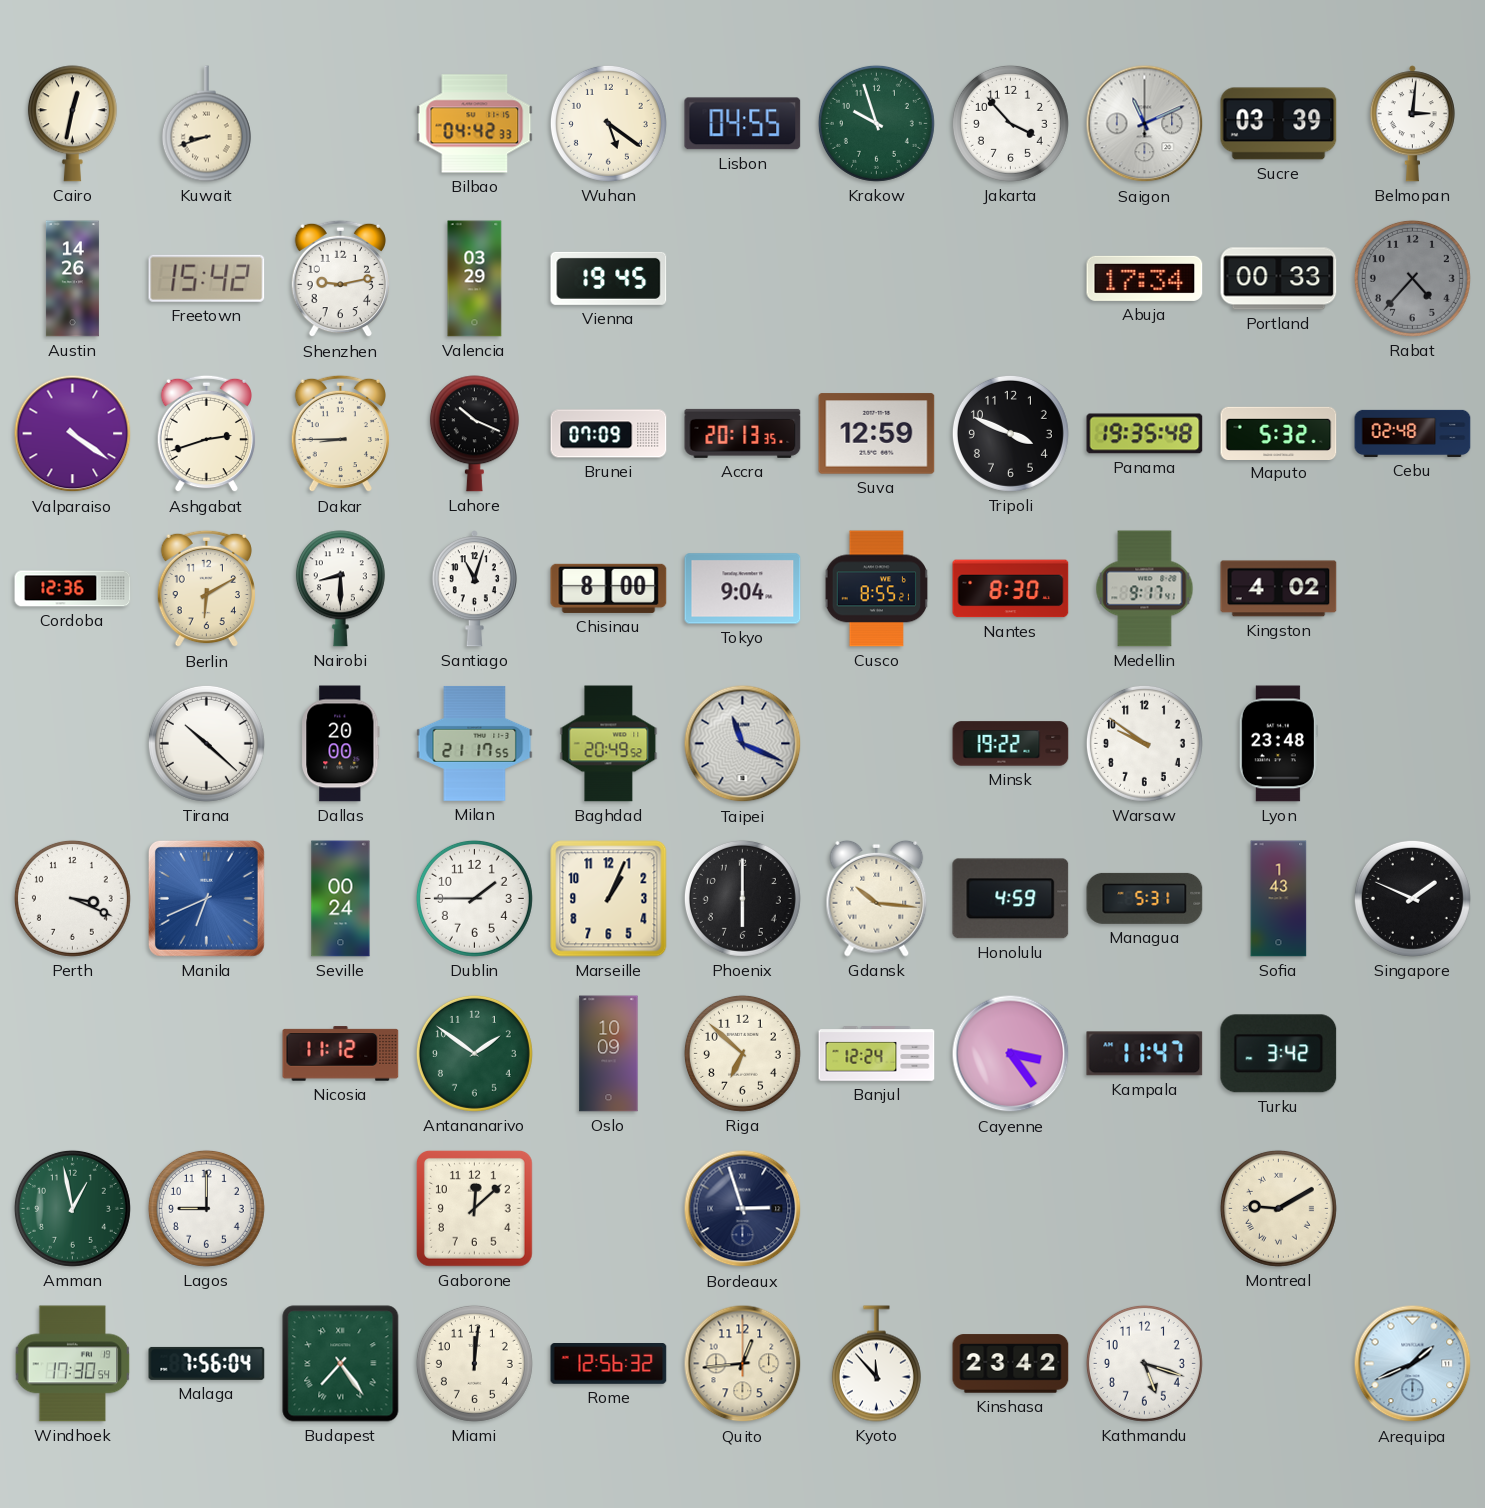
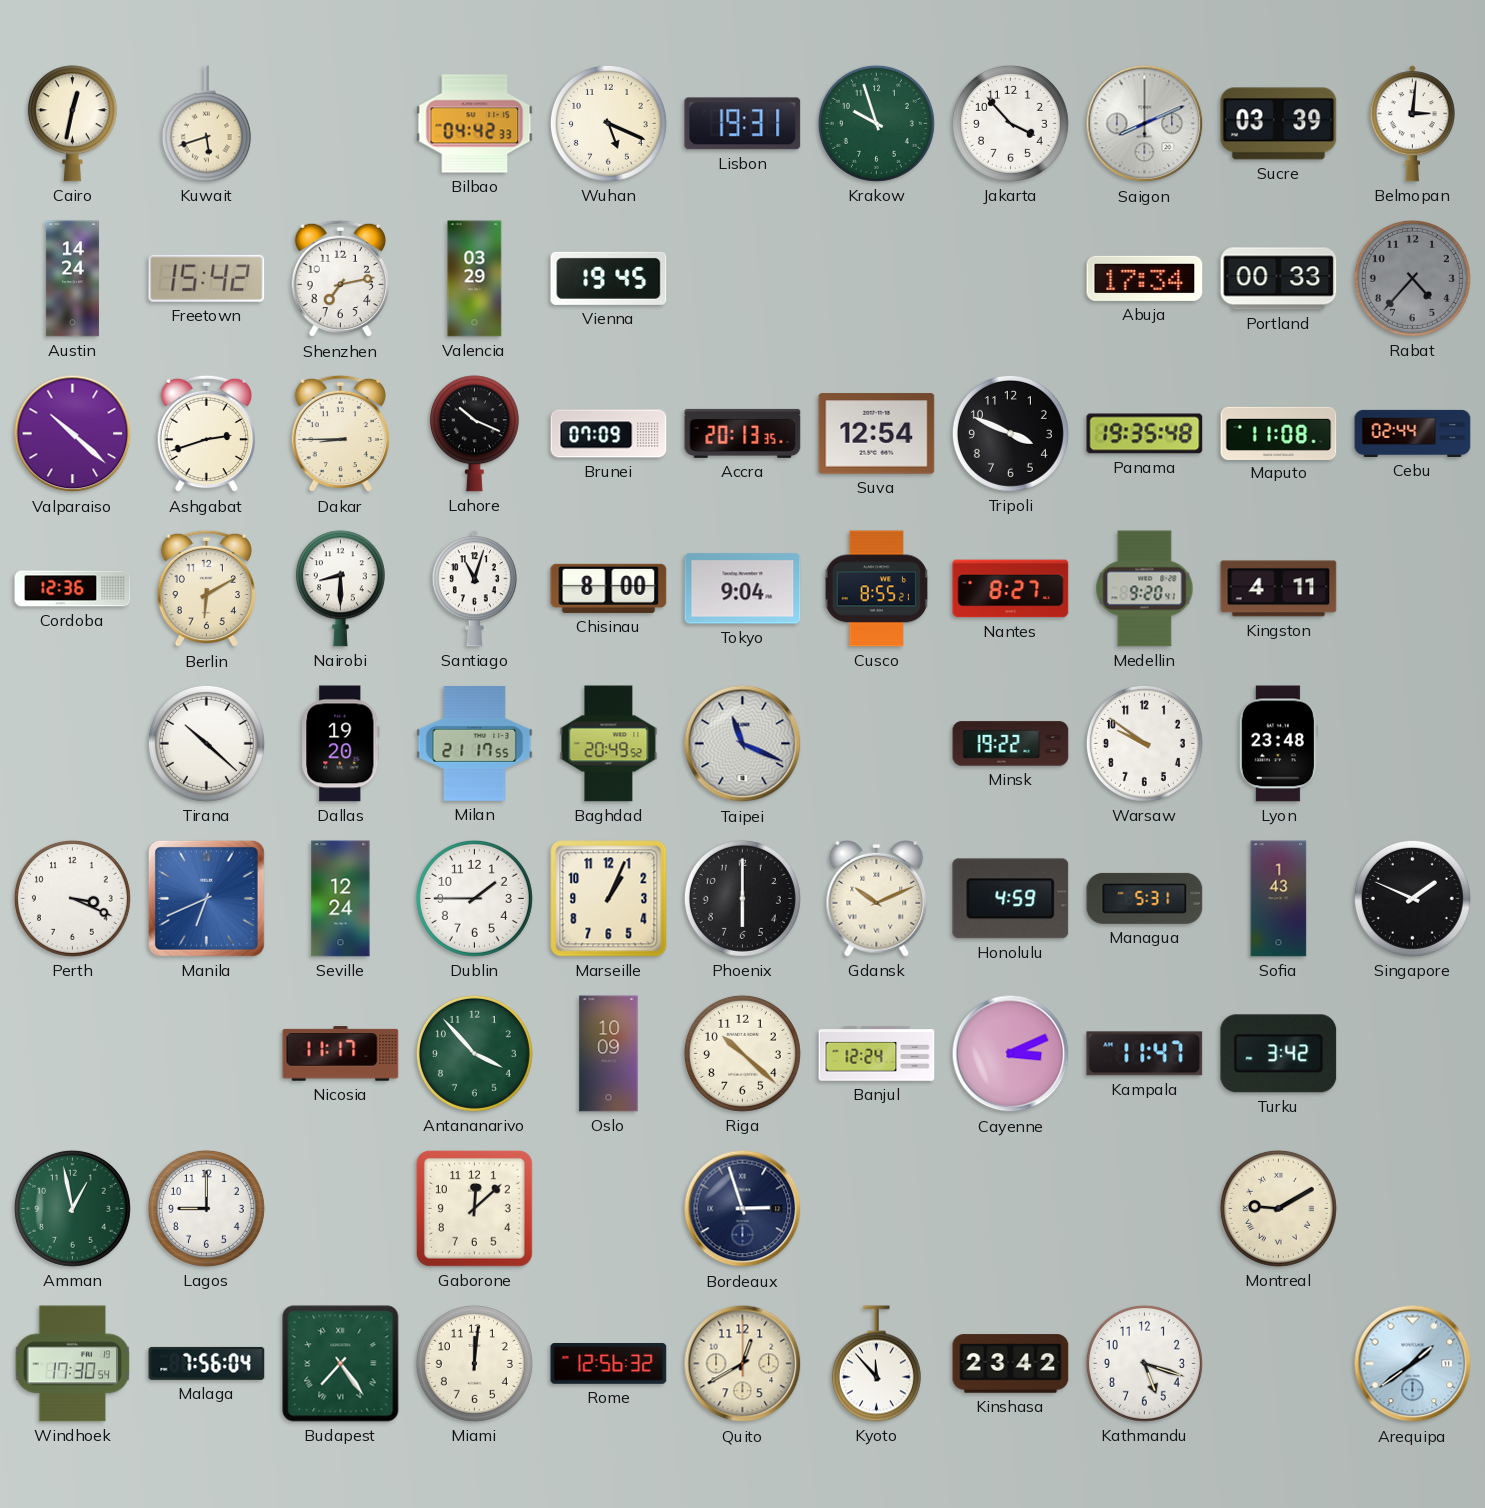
Kuwait: 8:42 -> 5:42 (206, 124)
Wuhan: 5:21 -> 5:19 (608, 123)
Lisbon: 04:55 -> 19:31 (743, 124)
Saigon: 11:11 -> 8:11 (1145, 124)
Austin: 14:26 -> 14:24 (72, 279)
Shenzhen: 9:13 -> 7:13 (340, 279)
Valparaiso: 4:21 -> 10:22 (73, 434)
Suva: 12:59 -> 12:54 (877, 434)
Maputo: 5:32 -> 11:08 (1279, 433)
Cebu: 02:48 -> 02:44 (1413, 433)
Nantes: 8:30 -> 8:27 (1011, 589)
Medellin: 9:17 -> 9:20 (1145, 589)
Kingston: 4:02 -> 4:11 (1279, 589)
Dallas: 20:00 -> 19:20 (341, 744)
Seville: 00:24 -> 12:24 (341, 899)
Gdansk: 10:16 -> 10:11 (877, 898)
Nicosia: 11:12 -> 11:17 (341, 1054)
Antananarivo: 1:51 -> 3:53 (474, 1053)
Riga: 6:52 -> 10:22 (742, 1053)
Cayenne: 3:24 -> 3:11 (1011, 1054)
Quito: 12:44 -> 12:40 (743, 1364)
Arequipa: 1:41 -> 1:39 (1413, 1364)
